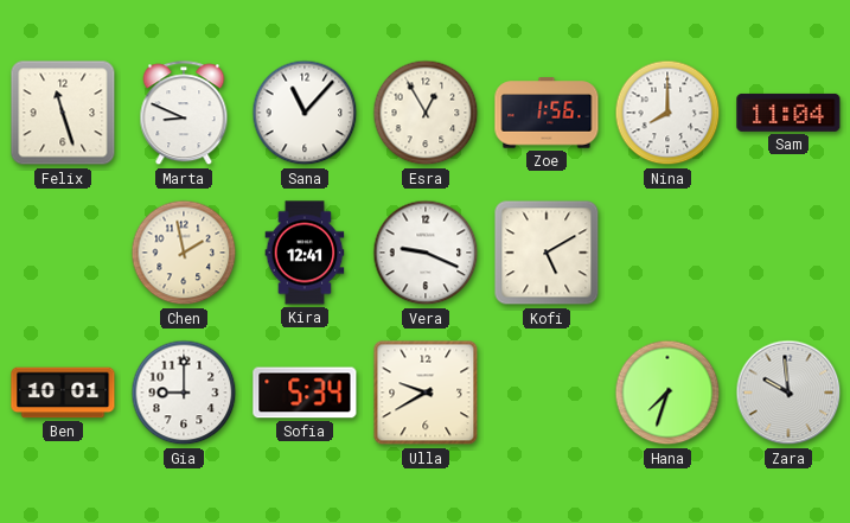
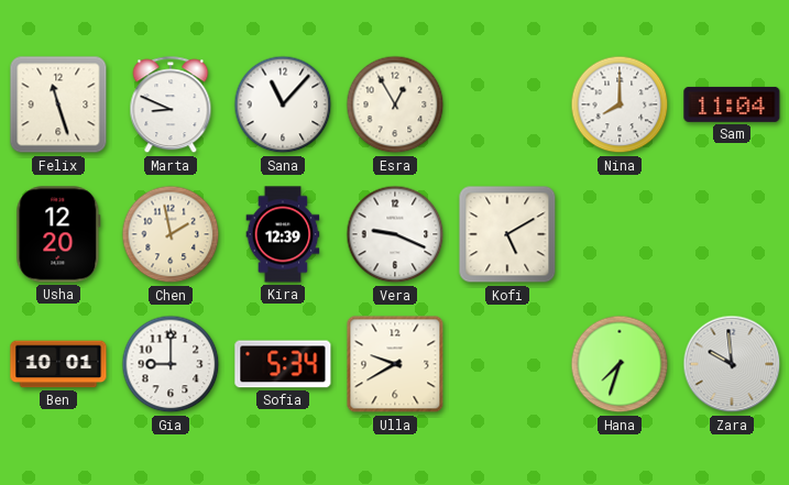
Zoe: 1:56 -> none (547, 113)
Usha: none -> 12:20 (58, 234)
Kira: 12:41 -> 12:39 (283, 234)
